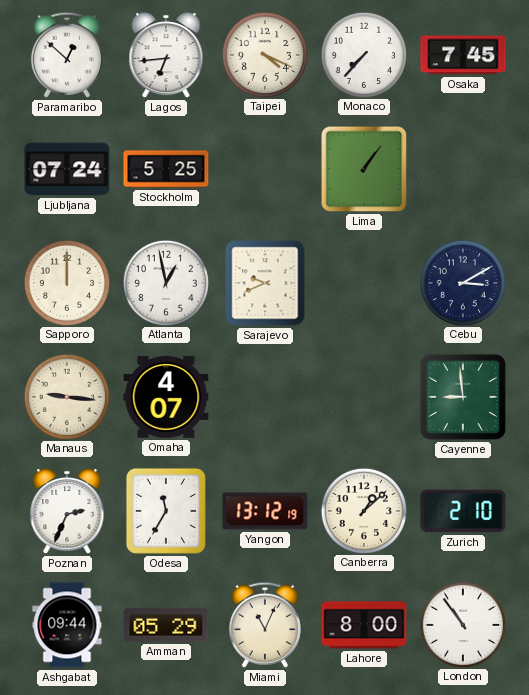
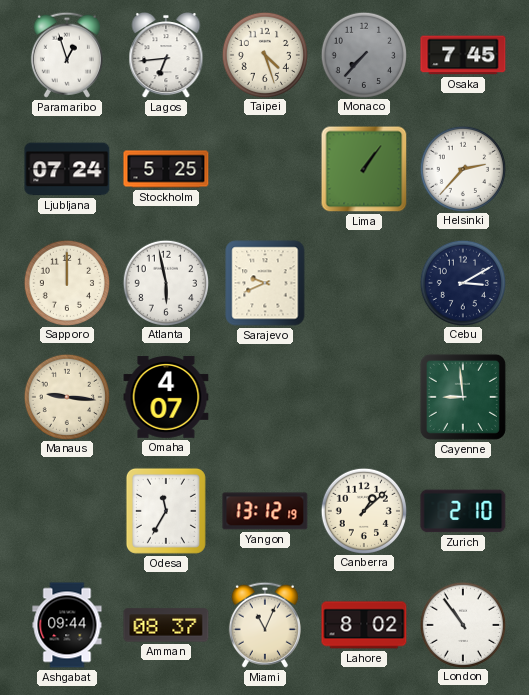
Paramaribo: 12:52 -> 12:57 (67, 55)
Taipei: 4:19 -> 4:27 (264, 54)
Monaco dial: white -> grey (363, 54)
Helsinki: none -> 2:37 (462, 168)
Atlanta: 12:58 -> 5:58 (165, 282)
Poznan: 2:34 -> none (67, 511)
Amman: 05:29 -> 08:37 (166, 625)
Lahore: 8:00 -> 8:02 (364, 625)
